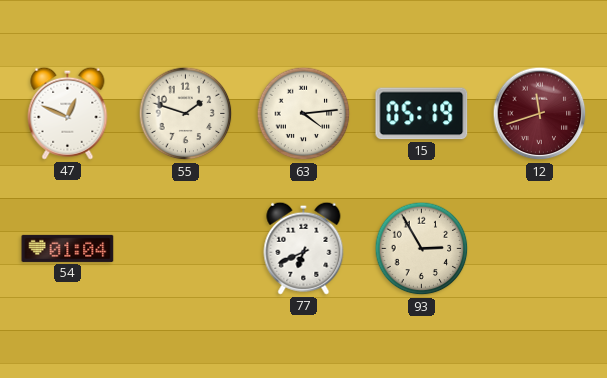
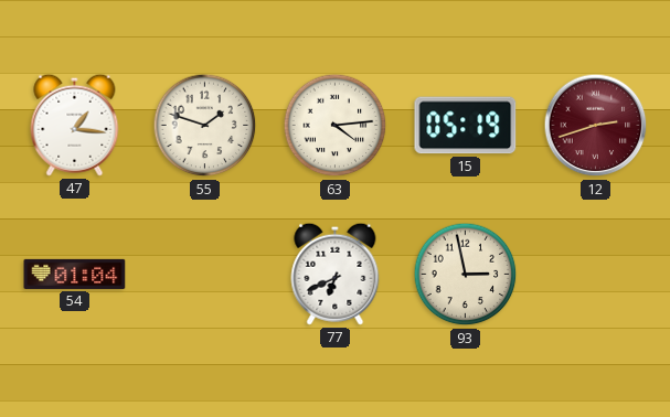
47: 12:49 -> 1:16 (75, 125)
12: 11:42 -> 2:42 (596, 126)
93: 2:55 -> 2:58 (466, 275)
